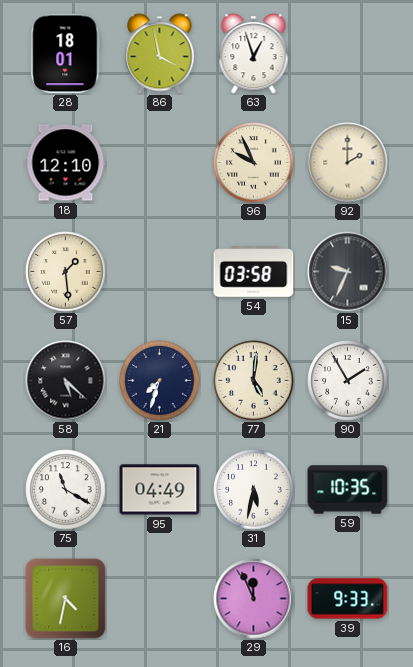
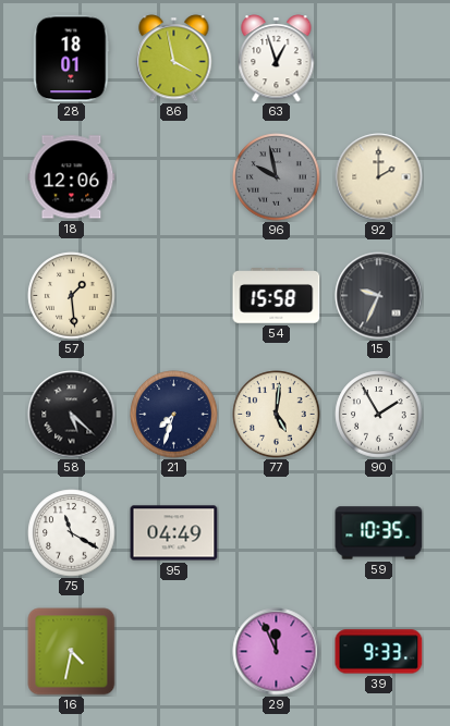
18: 12:10 -> 12:06 (72, 177)
96: 9:56 -> 9:58 (277, 177)
96 dial: cream -> grey (277, 177)
54: 03:58 -> 15:58 (277, 296)
31: 5:32 -> none (254, 490)
